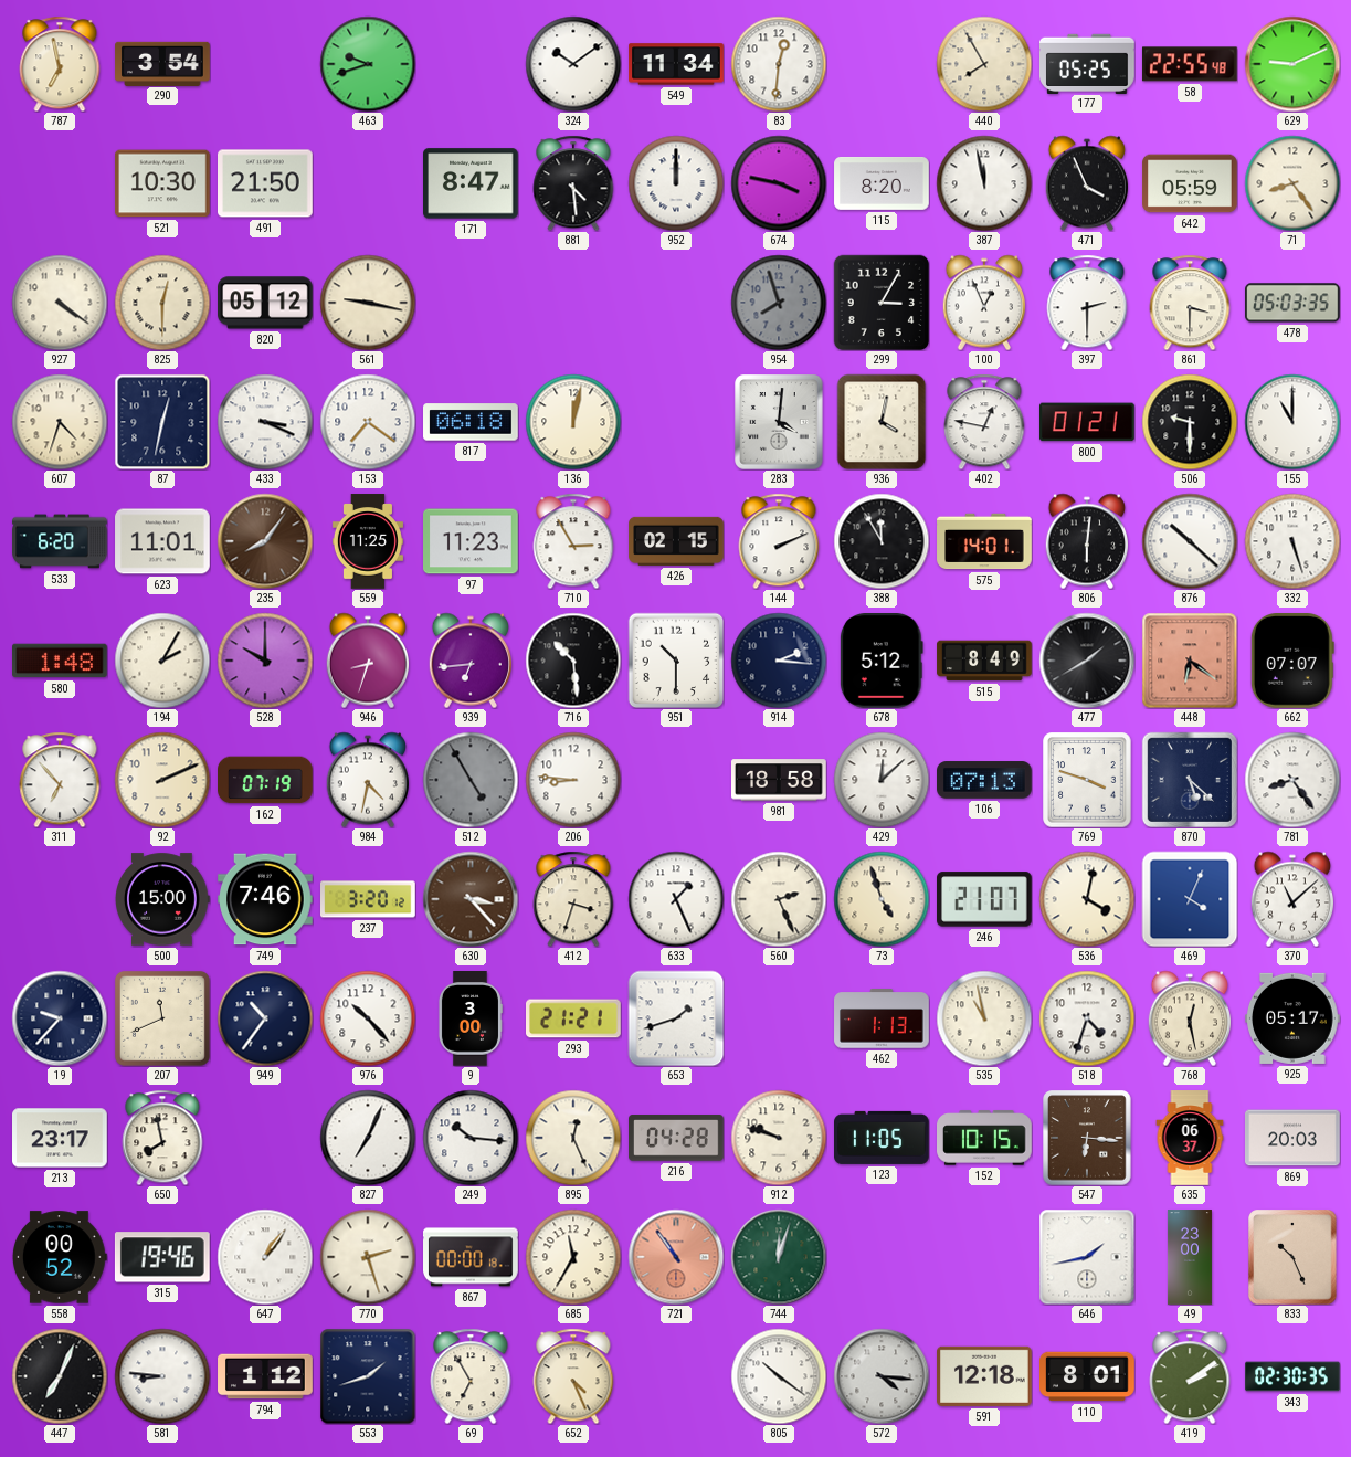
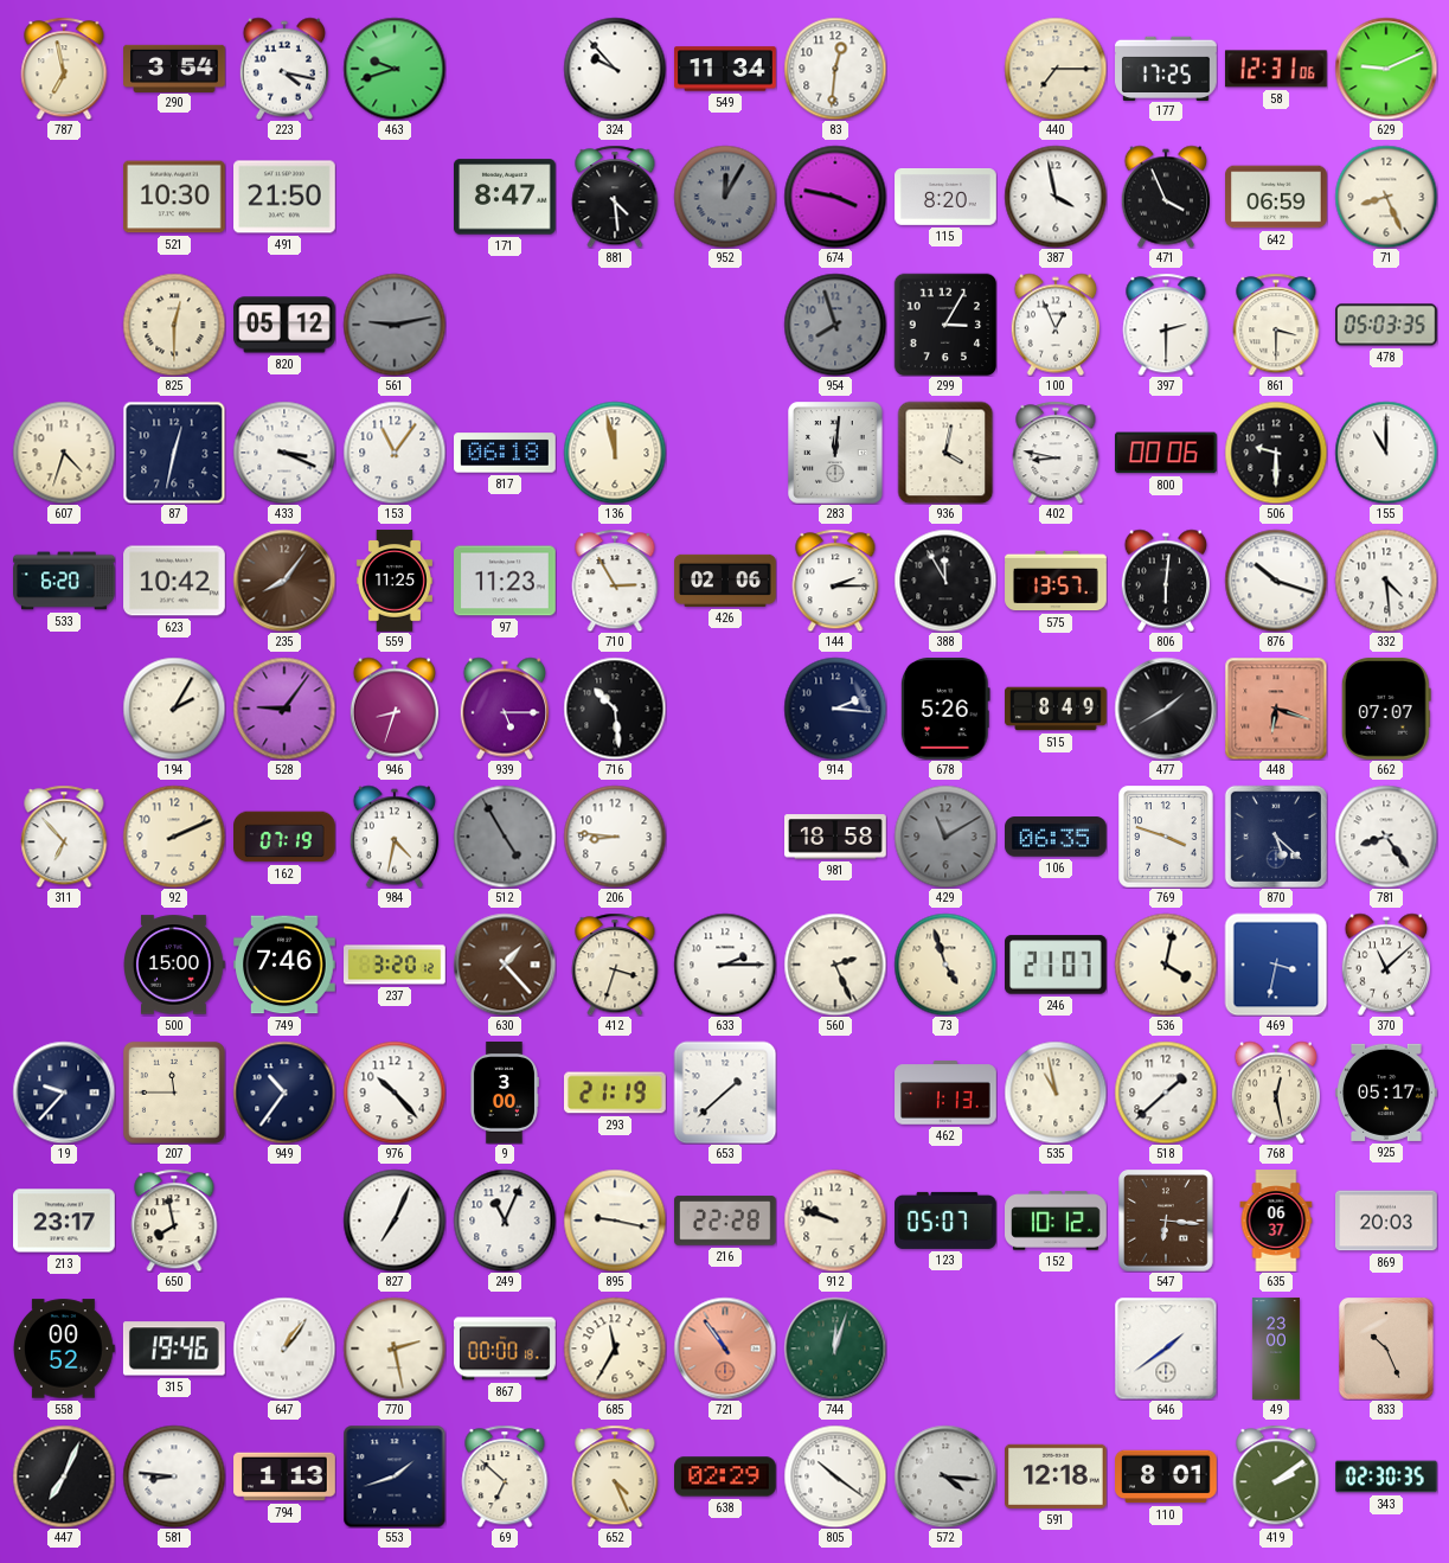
223: none -> 4:17 (283, 69)
324: 10:09 -> 9:53 (615, 69)
440: 7:55 -> 7:15 (1056, 69)
177: 05:25 -> 17:25 (1166, 68)
58: 22:55 -> 12:31 (1276, 69)
952: 12:00 -> 12:05 (725, 197)
952 dial: white -> grey (725, 197)
387: 11:58 -> 3:58 (1056, 197)
642: 05:59 -> 06:59 (1276, 197)
71: 8:24 -> 8:26 (1386, 197)
927: 4:21 -> none (60, 303)
561: 9:17 -> 9:13 (395, 325)
561 dial: cream -> grey (395, 325)
153: 7:21 -> 11:06 (395, 453)
136: 12:02 -> 11:58 (615, 453)
283: 4:01 -> 12:01 (835, 453)
402: 12:47 -> 8:47 (1056, 453)
800: 01:21 -> 00:06 (1167, 453)
623: 11:01 -> 10:42 (174, 581)
426: 02:15 -> 02:06 (725, 581)
144: 2:11 -> 2:15 (835, 581)
575: 14:01 -> 13:57 (1056, 581)
876: 10:22 -> 10:18 (1276, 581)
332: 5:27 -> 4:29 (1386, 581)
580: 1:48 -> none (61, 661)
528: 10:00 -> 9:06 (284, 709)
939: 6:44 -> 5:15 (504, 709)
951: 10:30 -> none (676, 661)
678: 5:12 -> 5:26 (945, 710)
448: 6:21 -> 6:18 (1276, 709)
429: 12:08 -> 11:10 (945, 837)
429 dial: white -> grey (945, 837)
106: 07:13 -> 06:35 (1057, 837)
630: 3:23 -> 1:23 (505, 965)
633: 1:26 -> 2:15 (725, 965)
469: 4:04 -> 3:32 (1276, 965)
207: 11:41 -> 11:45 (174, 1093)
293: 21:21 -> 21:19 (616, 1093)
653: 1:42 -> 1:38 (725, 1093)
518: 4:33 -> 1:38 (1166, 1093)
249: 10:16 -> 11:04 (505, 1221)
895: 12:26 -> 9:17 (615, 1221)
216: 04:28 -> 22:28 (726, 1221)
123: 11:05 -> 05:07 (947, 1221)
152: 10:15 -> 10:12 (1056, 1221)
770: 2:27 -> 2:28 (395, 1349)
646: 1:43 -> 1:39 (1166, 1349)
794: 1:12 -> 1:13 (284, 1476)
69: 6:55 -> 6:52 (505, 1476)
638: none -> 02:29 (725, 1476)
